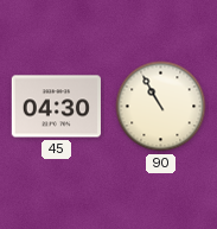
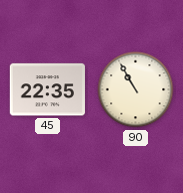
45: 04:30 -> 22:35 (47, 90)
